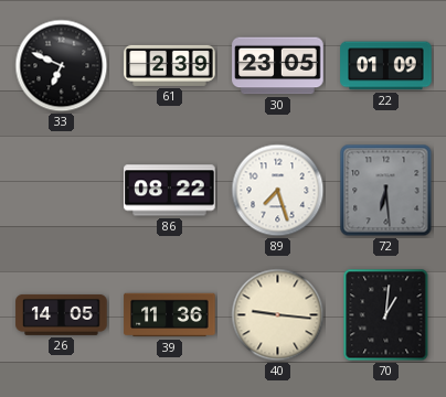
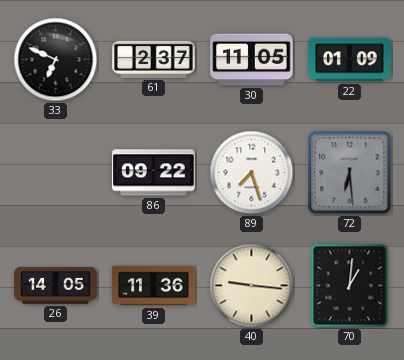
61: 2:39 -> 2:37 (154, 59)
30: 23:05 -> 11:05 (252, 60)
86: 08:22 -> 09:22 (154, 173)
